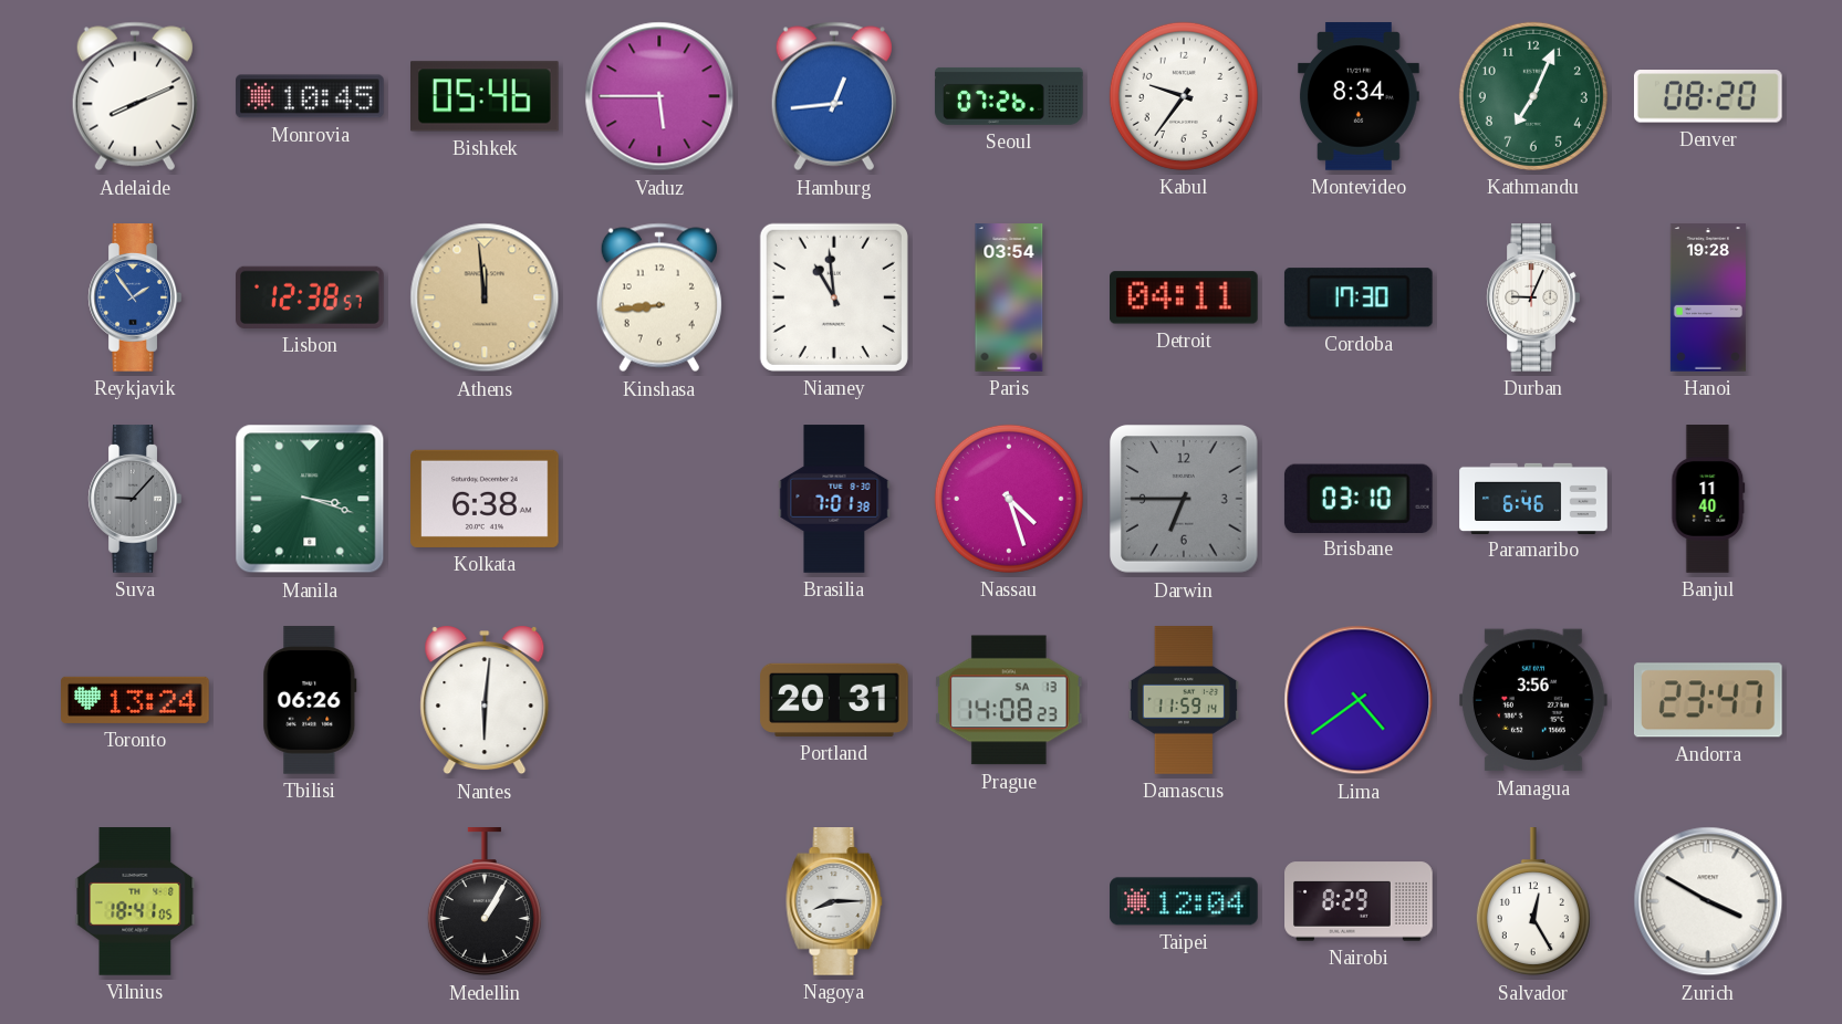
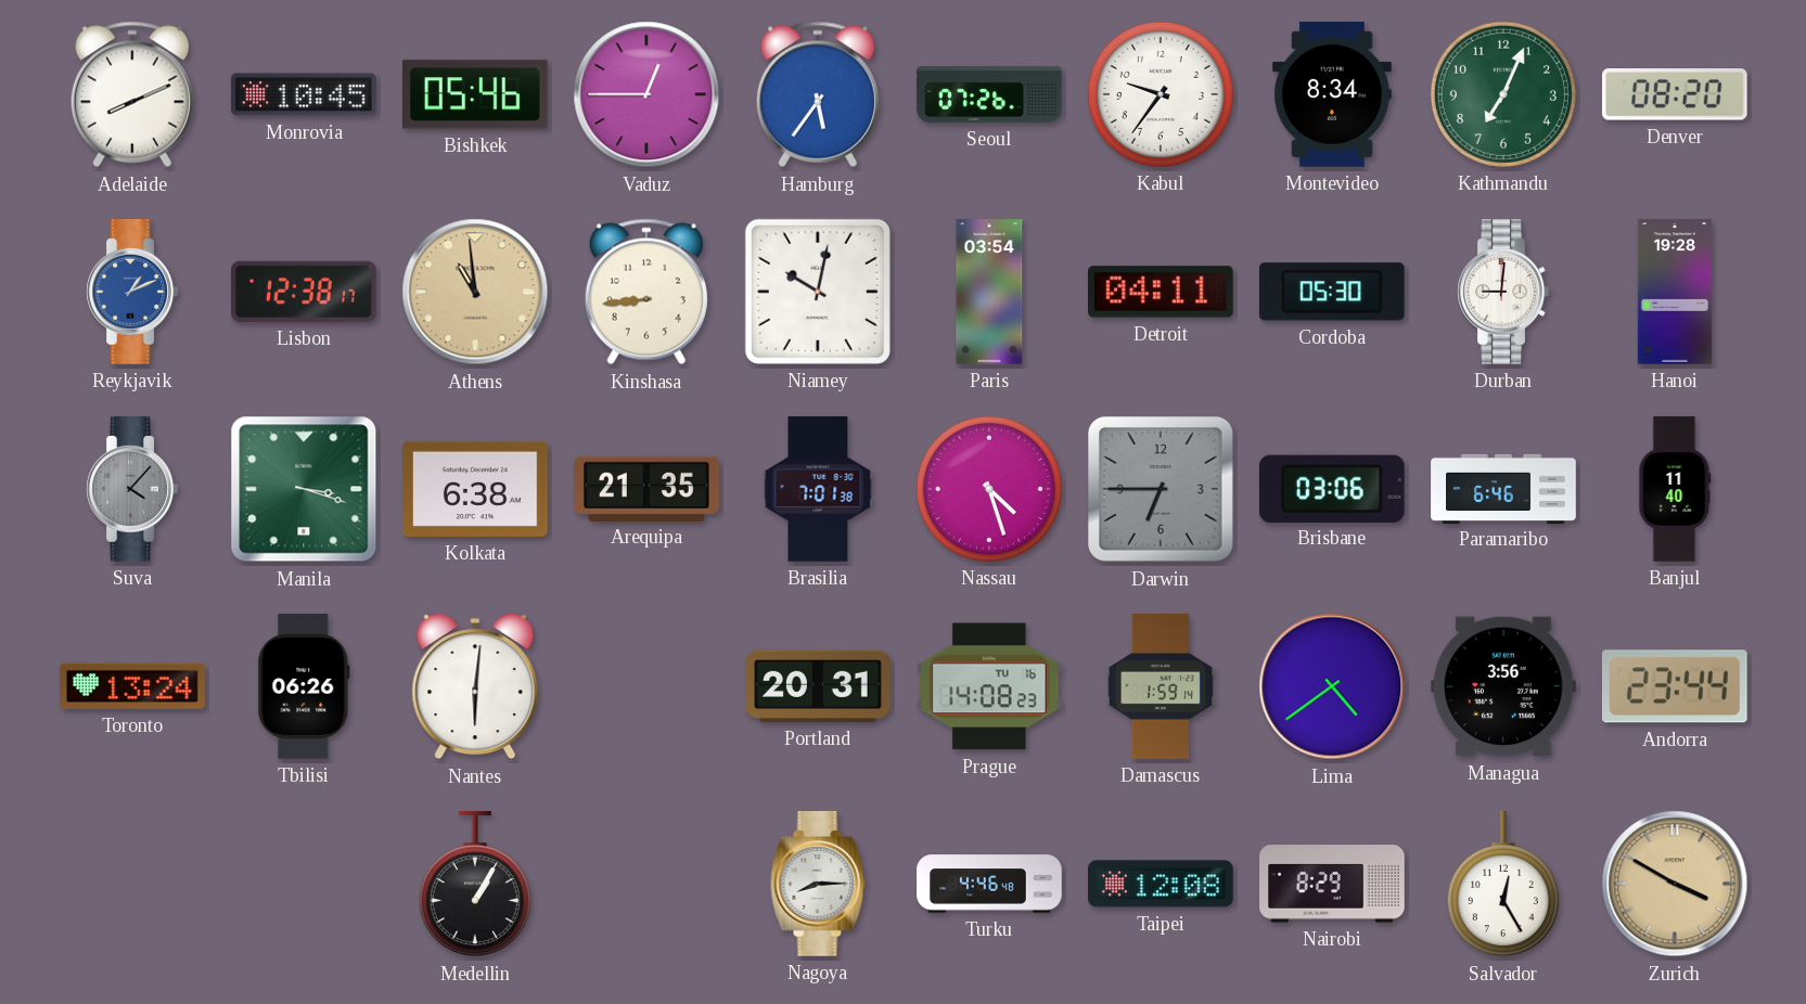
Vaduz: 5:45 -> 12:45 (646, 94)
Hamburg: 12:44 -> 5:36 (818, 94)
Reykjavik: 1:54 -> 1:11 (132, 292)
Lisbon: 12:38:57 -> 12:38:17 (305, 292)
Athens: 11:59 -> 10:59 (475, 292)
Niamey: 10:59 -> 10:02 (818, 292)
Cordoba: 17:30 -> 05:30 (1332, 292)
Durban: 9:04 -> 9:01 (1503, 292)
Suva: 9:07 -> 4:07 (132, 489)
Arequipa: none -> 21:35 (648, 488)
Brisbane: 03:10 -> 03:06 (1332, 488)
Prague date: SA 13 -> TU 16 (989, 686)
Damascus: 11:59 -> 1:59 (1161, 686)
Andorra: 23:47 -> 23:44 (1675, 686)
Vilnius: 18:41 -> none (135, 901)
Turku: none -> 4:46 (989, 884)
Taipei: 12:04 -> 12:08 (1161, 884)
Zurich dial: white -> champagne (1675, 884)
